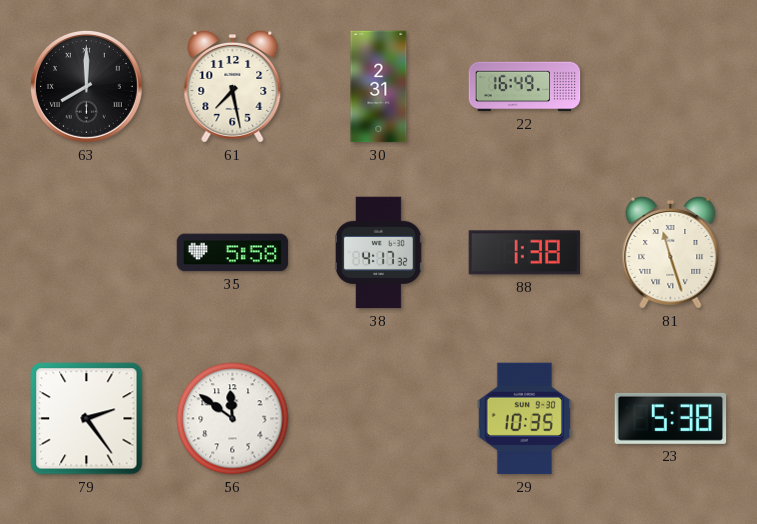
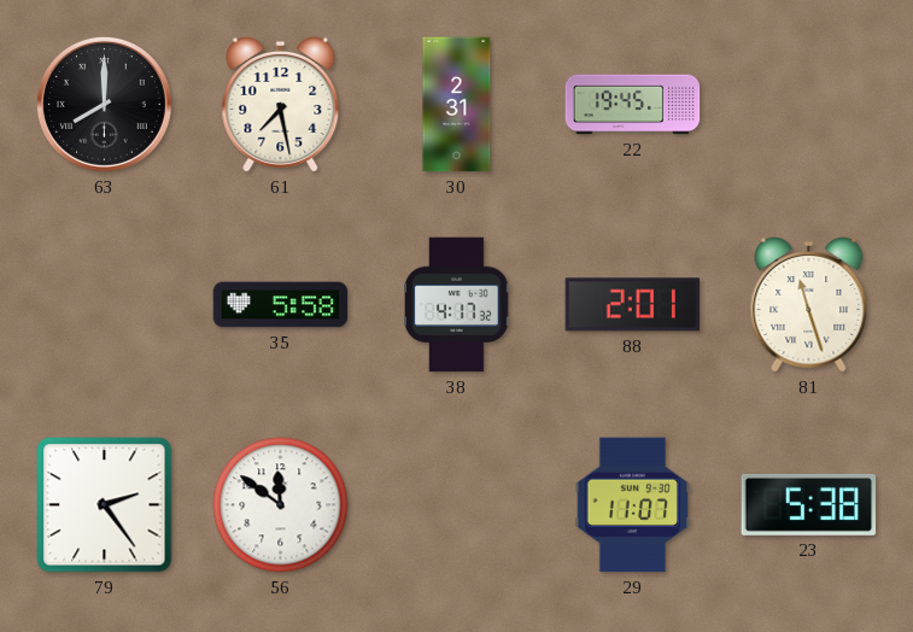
22: 16:49 -> 19:45 (633, 105)
88: 1:38 -> 2:01 (633, 305)
29: 10:35 -> 11:07 (633, 505)
